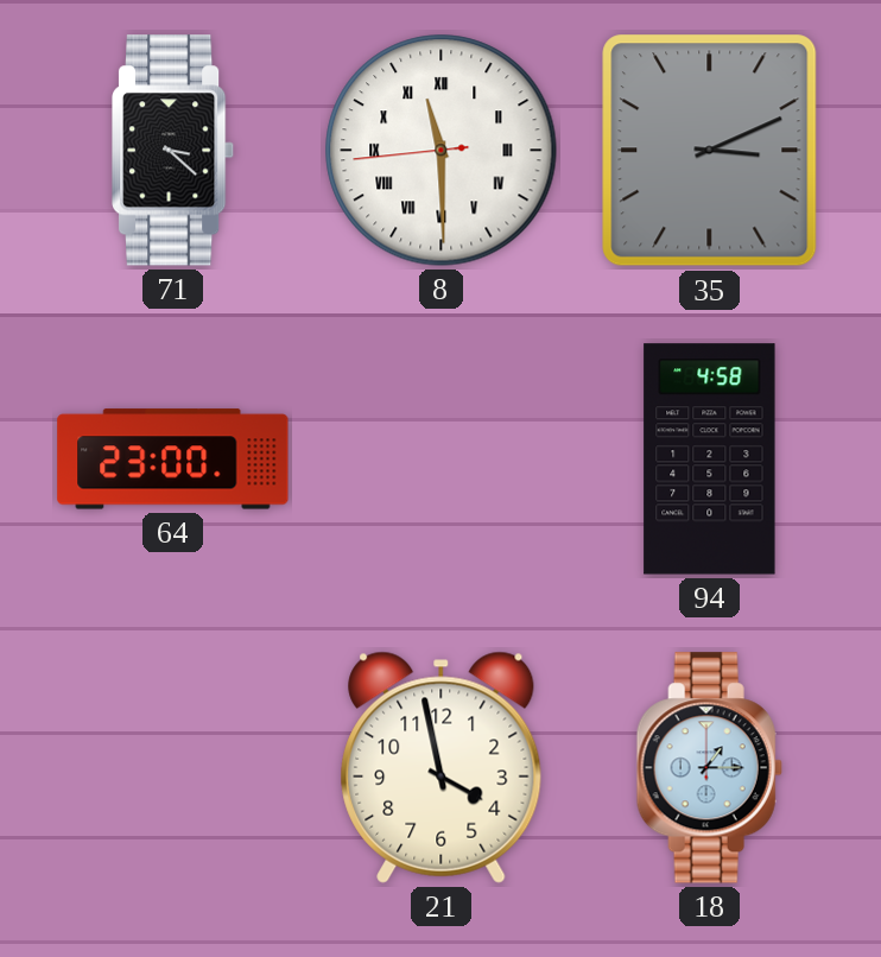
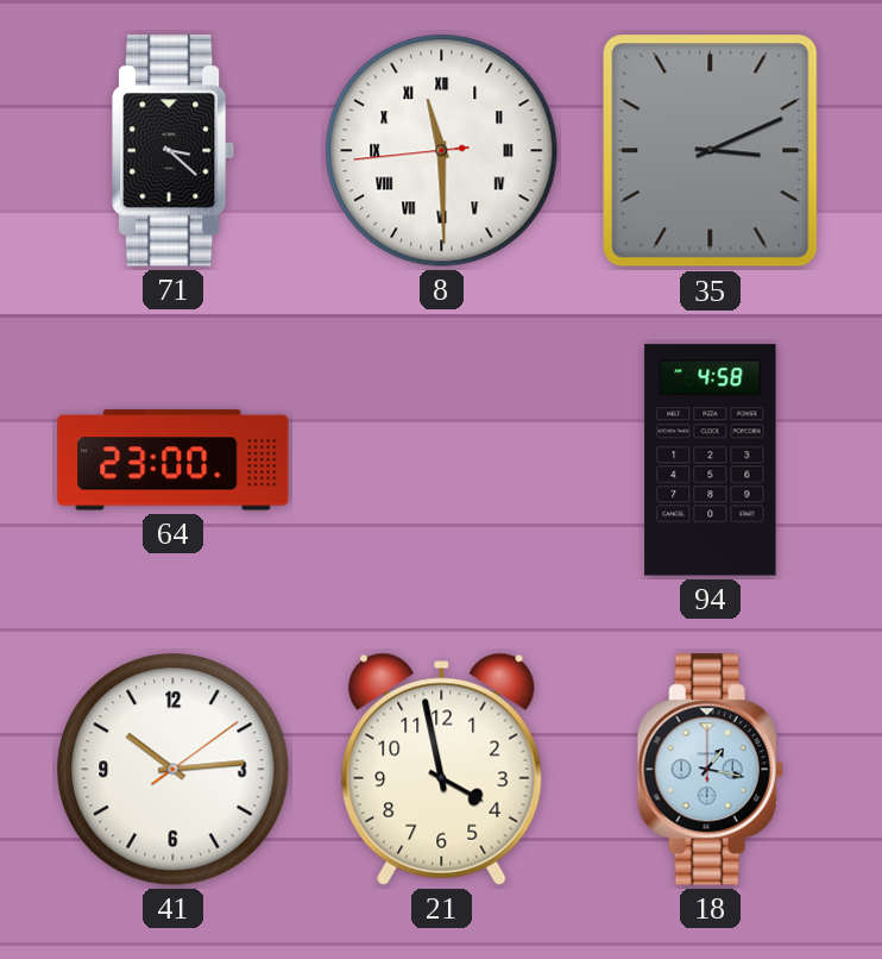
41: none -> 10:14 (174, 770)
18: 1:15 -> 1:17 (710, 770)
